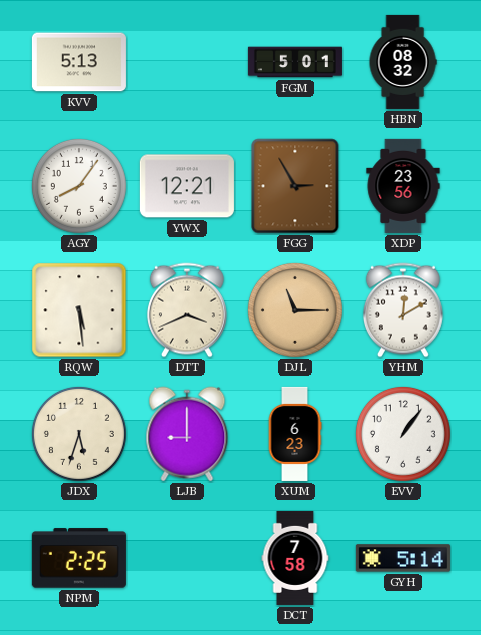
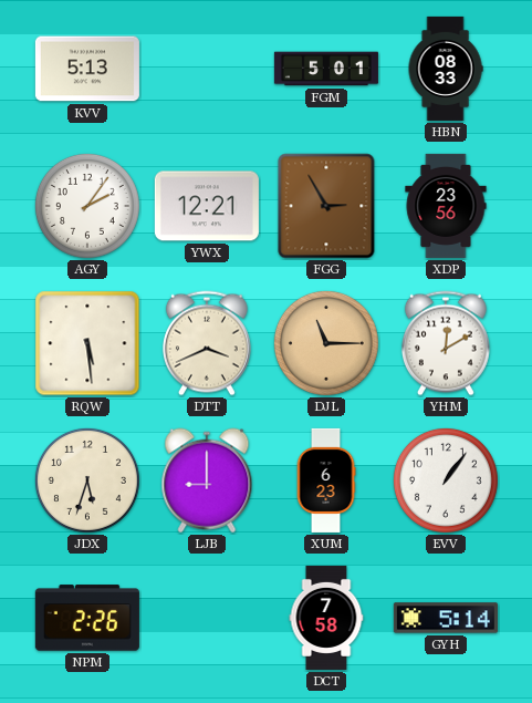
HBN: 08:32 -> 08:33 (446, 69)
AGY: 8:06 -> 2:06 (87, 206)
NPM: 2:25 -> 2:26 (87, 618)
